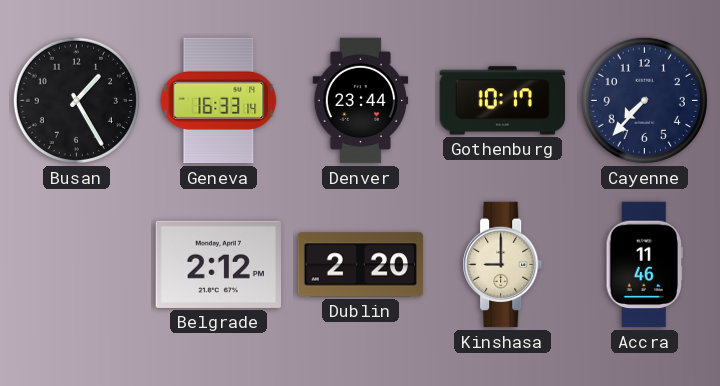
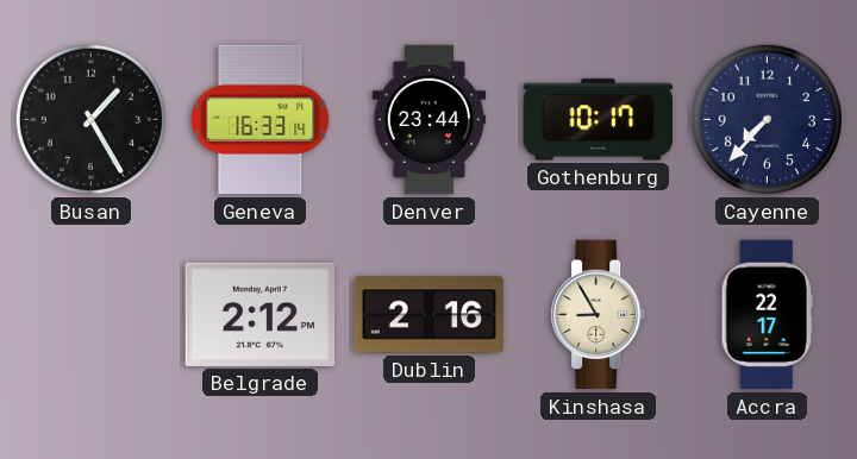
Dublin: 2:20 -> 2:16 (430, 315)
Kinshasa: 9:00 -> 8:55 (599, 315)
Accra: 11:46 -> 22:17 (767, 315)
